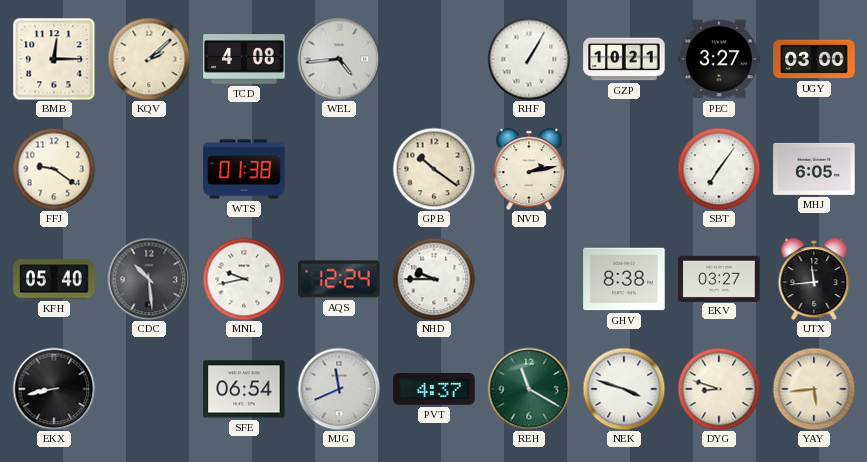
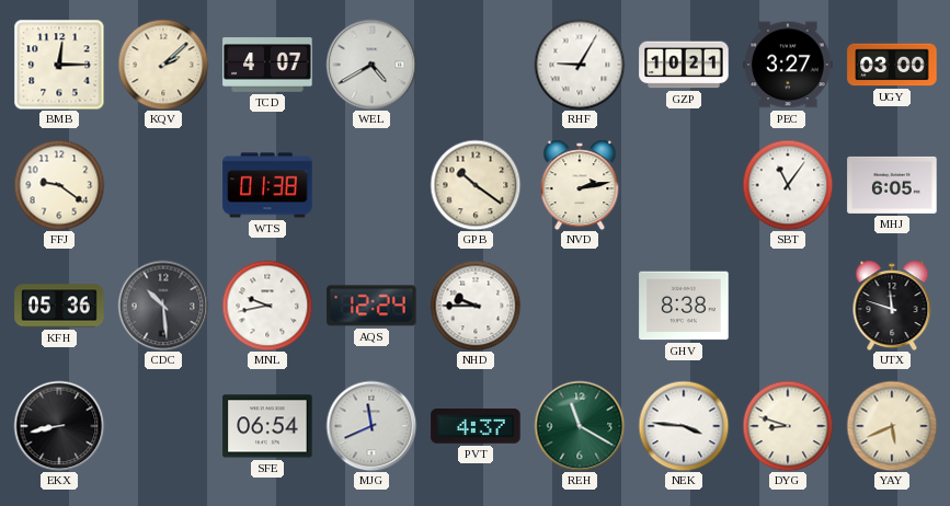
TCD: 4:08 -> 4:07 (267, 65)
WEL: 4:44 -> 4:40 (371, 65)
RHF: 1:05 -> 9:05 (580, 65)
SBT: 7:06 -> 11:06 (788, 185)
KFH: 05:40 -> 05:36 (59, 306)
EKV: 03:27 -> none (719, 278)
UTX: 11:44 -> 11:48 (892, 306)
NEK: 3:48 -> 3:46 (684, 426)
YAY: 5:44 -> 5:41 (892, 426)
